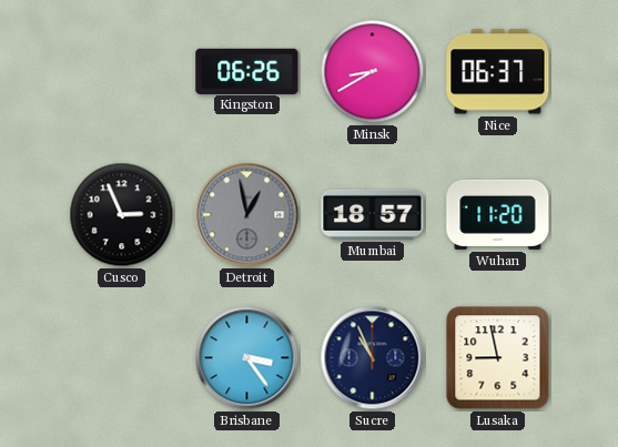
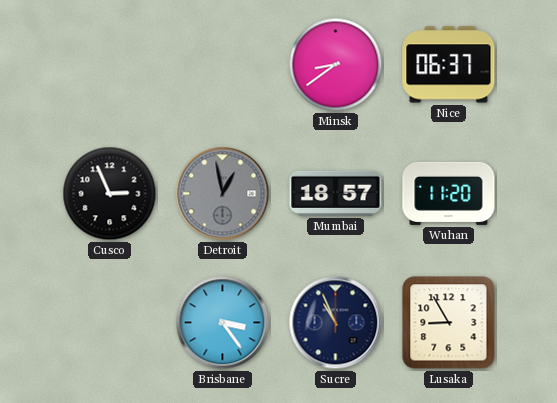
Kingston: 06:26 -> none (247, 71)
Minsk: 8:40 -> 8:39 (336, 65)
Lusaka: 8:58 -> 8:55 (449, 323)
